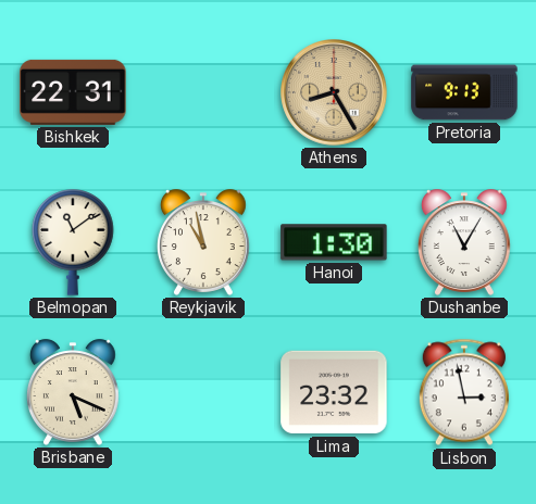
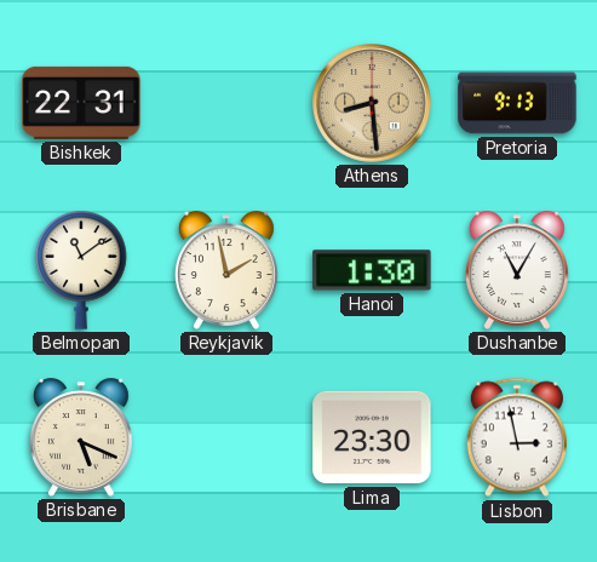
Athens: 8:25 -> 8:29 (373, 104)
Reykjavik: 10:58 -> 1:58 (226, 270)
Lima: 23:32 -> 23:30 (372, 437)
